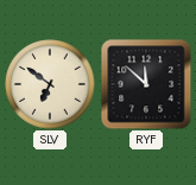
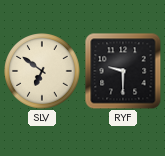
RYF: 11:52 -> 9:30 (123, 71)
